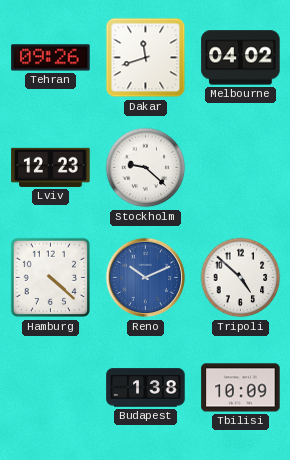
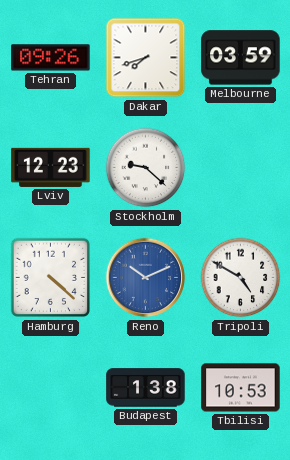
Dakar: 11:42 -> 7:42 (146, 58)
Melbourne: 04:02 -> 03:59 (241, 58)
Tripoli: 4:52 -> 4:50 (241, 278)
Tbilisi: 10:09 -> 10:53 (241, 388)
